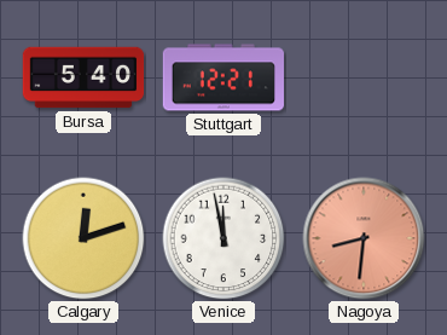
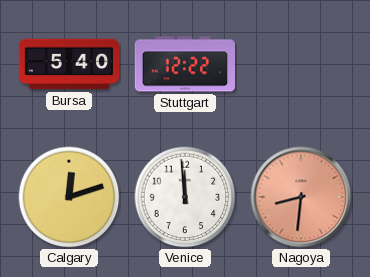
Stuttgart: 12:21 -> 12:22 (185, 64)
Venice: 11:58 -> 11:59 (185, 197)
